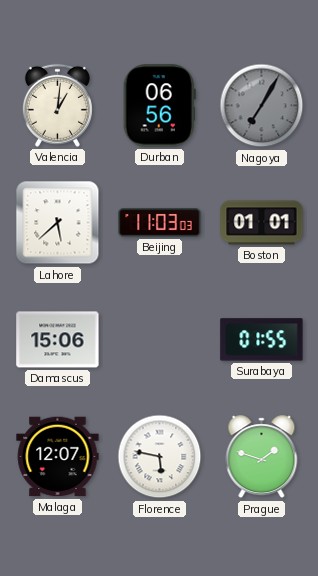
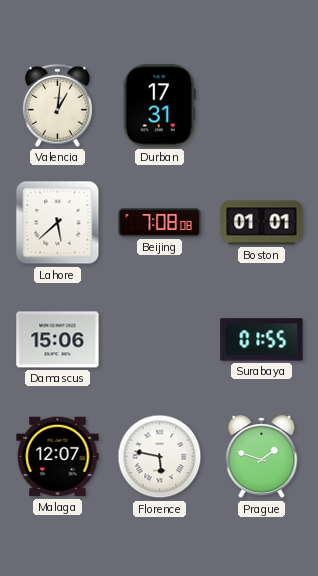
Durban: 06:56 -> 17:31 (159, 106)
Nagoya: 7:05 -> none (262, 106)
Beijing: 11:03 -> 7:08 (160, 223)
